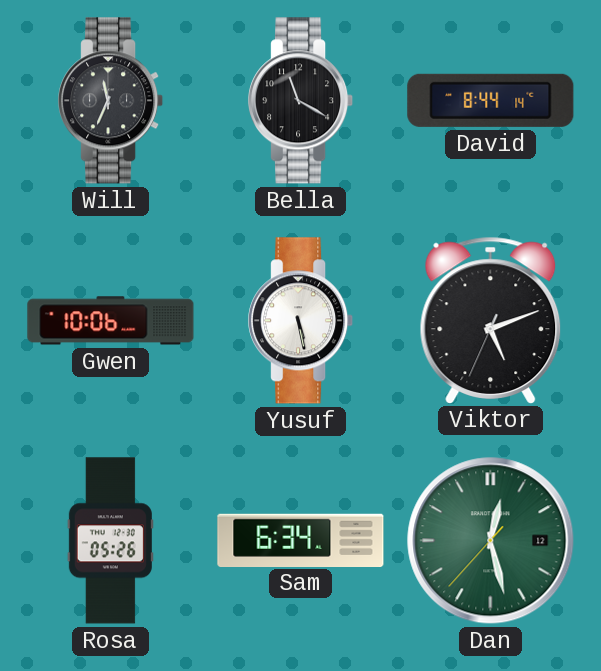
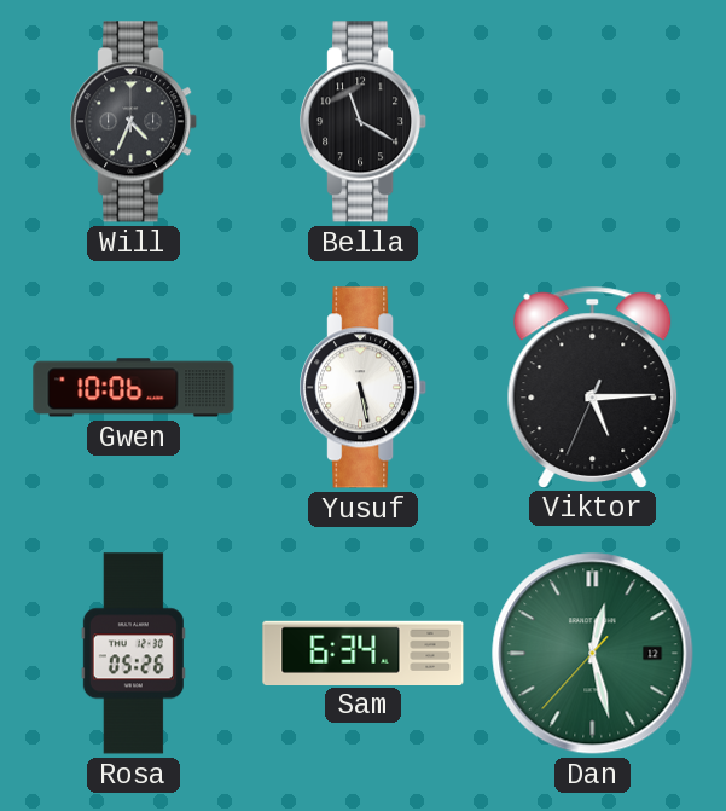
Will: 11:34 -> 4:34 (134, 122)
David: 8:44 -> none (491, 100)
Viktor: 5:11 -> 5:14 (593, 387)
